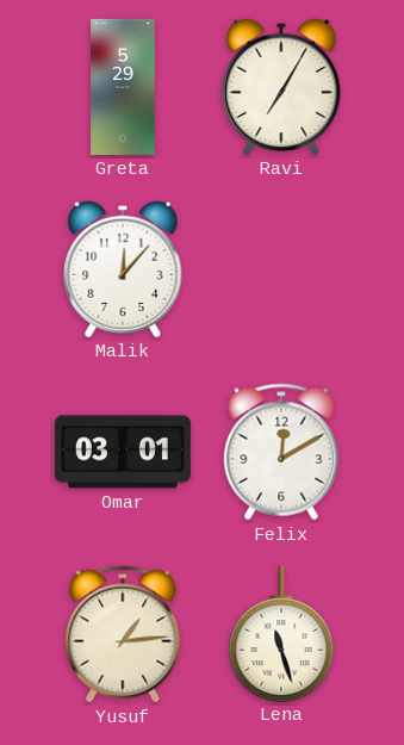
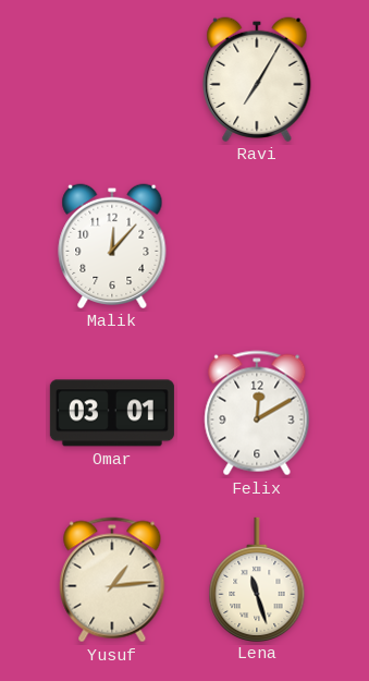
Greta: 5:29 -> none (123, 87)
